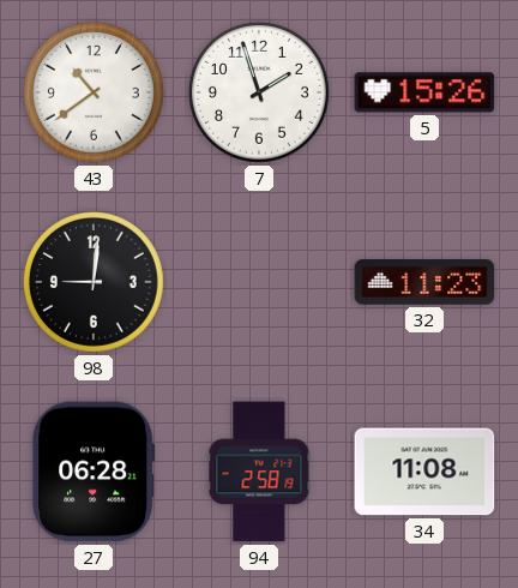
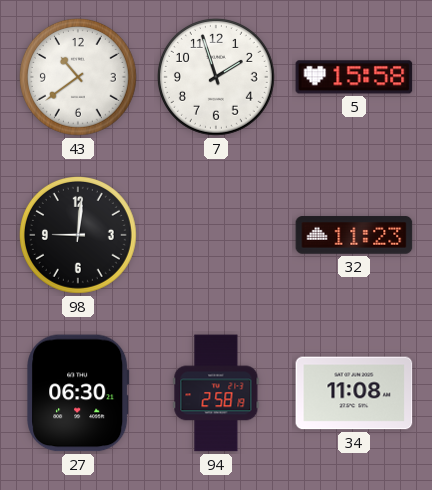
5: 15:26 -> 15:58 (354, 77)
27: 06:28 -> 06:30 (78, 393)
